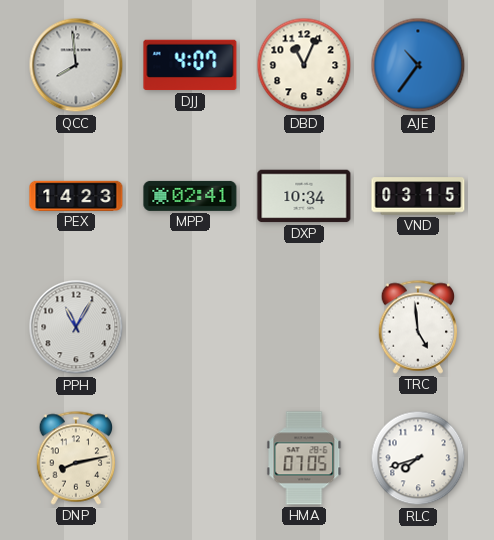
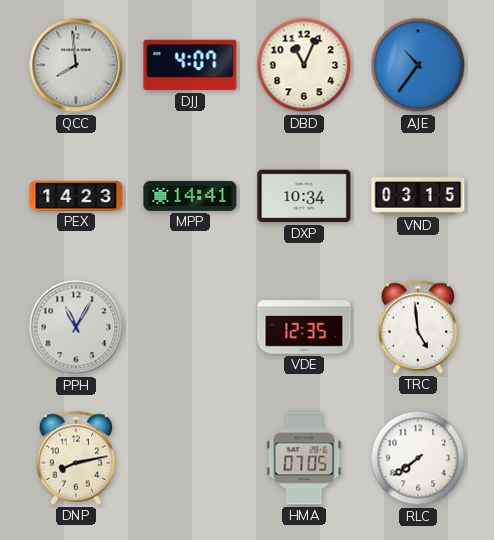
MPP: 02:41 -> 14:41 (190, 196)
VDE: none -> 12:35 (304, 327)
RLC: 7:42 -> 7:39 (418, 458)
